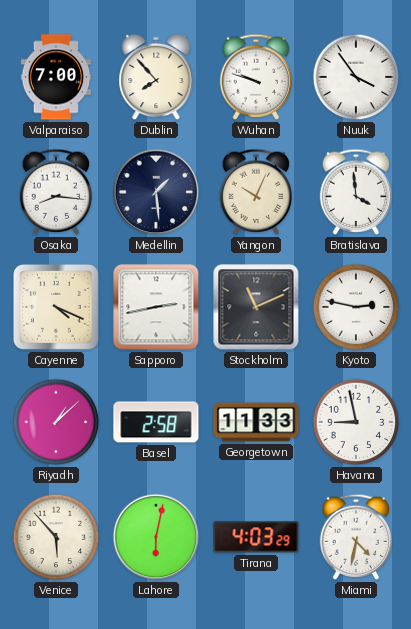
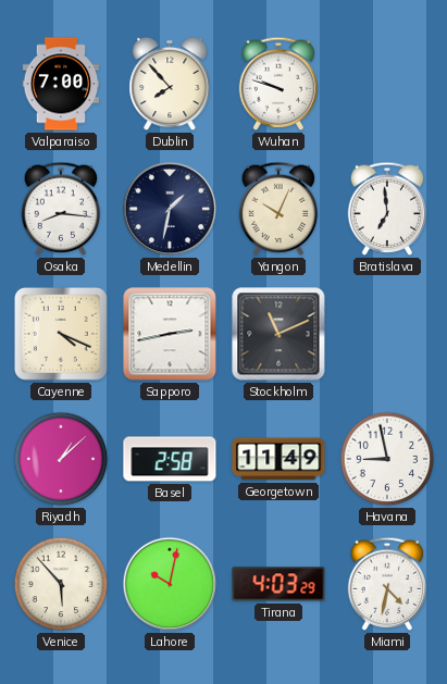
Nuuk: 3:54 -> none (356, 77)
Medellin: 1:29 -> 1:32 (170, 209)
Bratislava: 3:59 -> 6:59 (387, 209)
Kyoto: 2:47 -> none (356, 307)
Georgetown: 11:33 -> 11:49 (278, 459)
Lahore: 6:02 -> 10:02 (170, 584)
